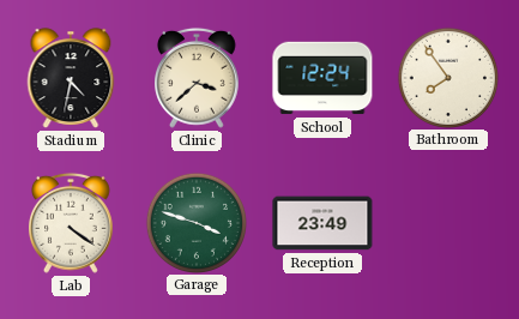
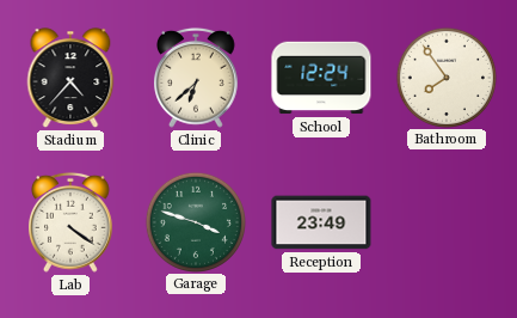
Stadium: 4:32 -> 4:37 (70, 78)
Clinic: 3:38 -> 6:38 (197, 78)
